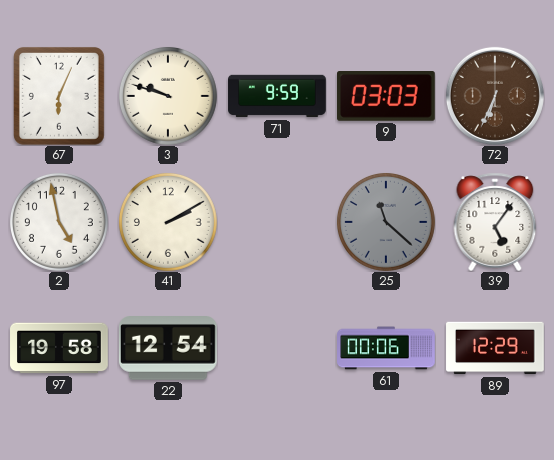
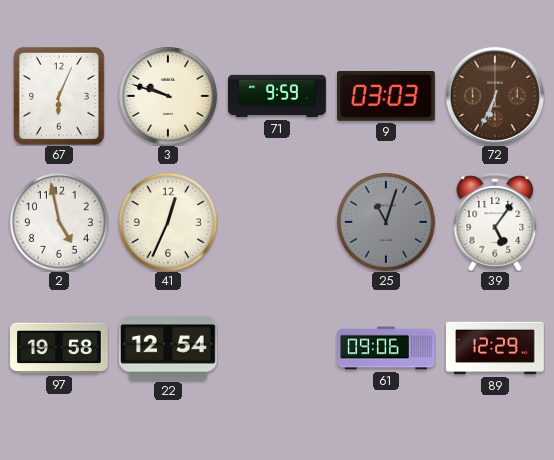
41: 2:10 -> 12:34 (168, 222)
25: 11:22 -> 11:03 (386, 222)
61: 00:06 -> 09:06 (386, 348)
